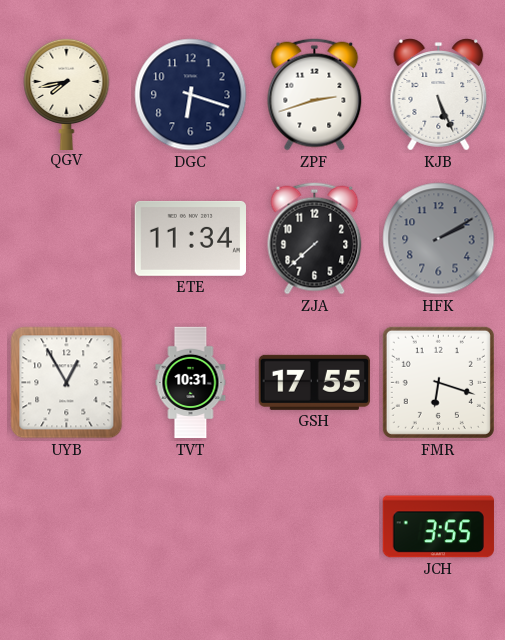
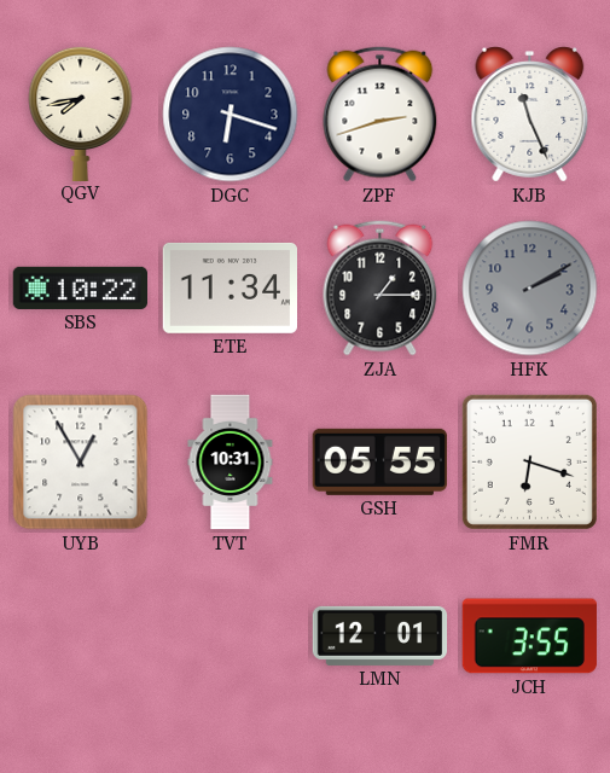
KJB: 5:26 -> 11:26 (530, 115)
SBS: none -> 10:22 (81, 287)
ZJA: 7:38 -> 1:15 (380, 289)
GSH: 17:55 -> 05:55 (379, 461)
LMN: none -> 12:01 (380, 635)
